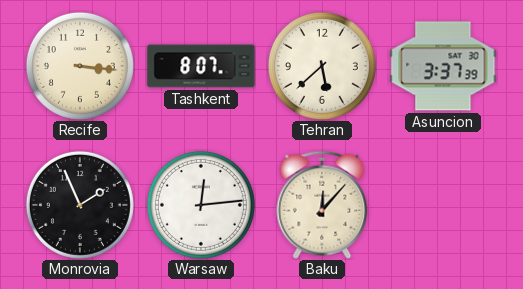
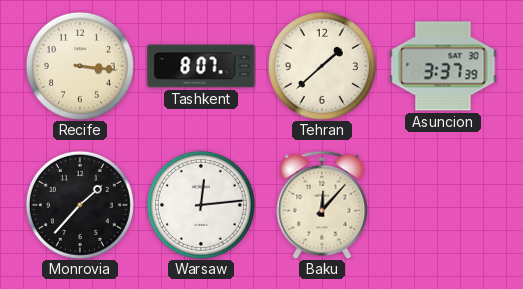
Tehran: 5:38 -> 1:38 (322, 66)
Monrovia: 1:56 -> 1:37 (80, 205)
